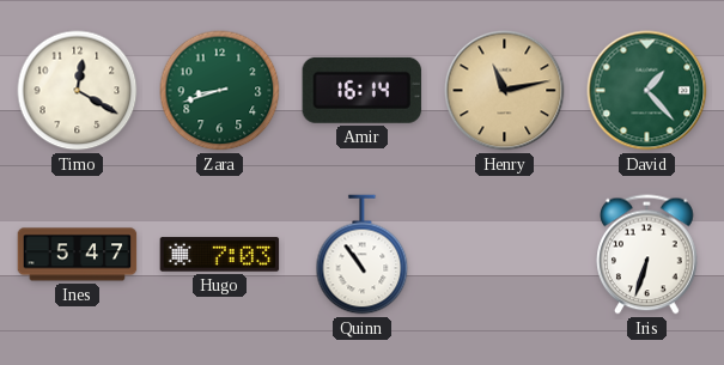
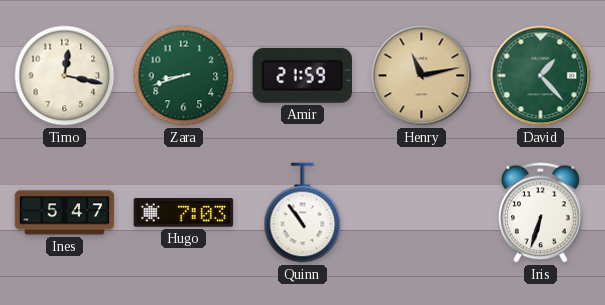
Timo: 12:20 -> 12:17 (65, 76)
Amir: 16:14 -> 21:59 (302, 75)
